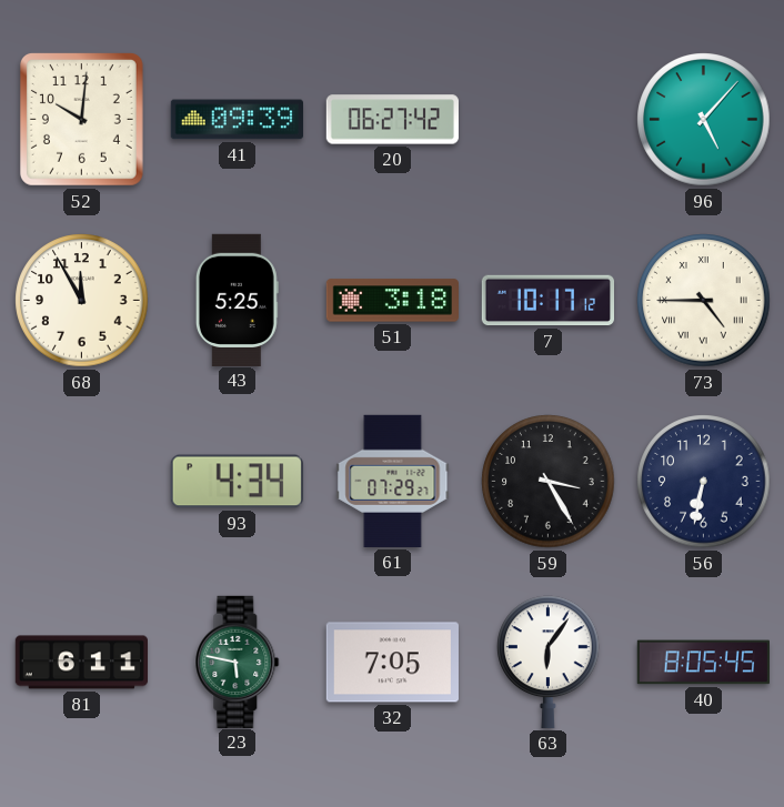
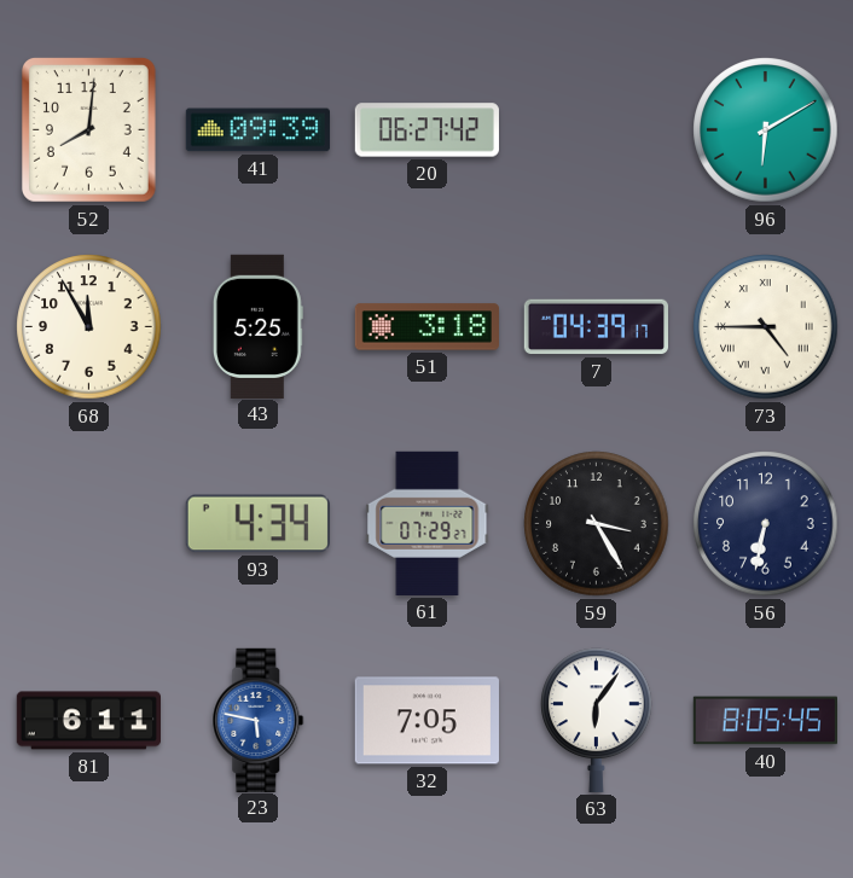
52: 10:01 -> 8:01 (88, 129)
96: 5:07 -> 6:10 (766, 130)
7: 10:17 -> 04:39 (596, 327)
23 dial: green -> blue (259, 720)
